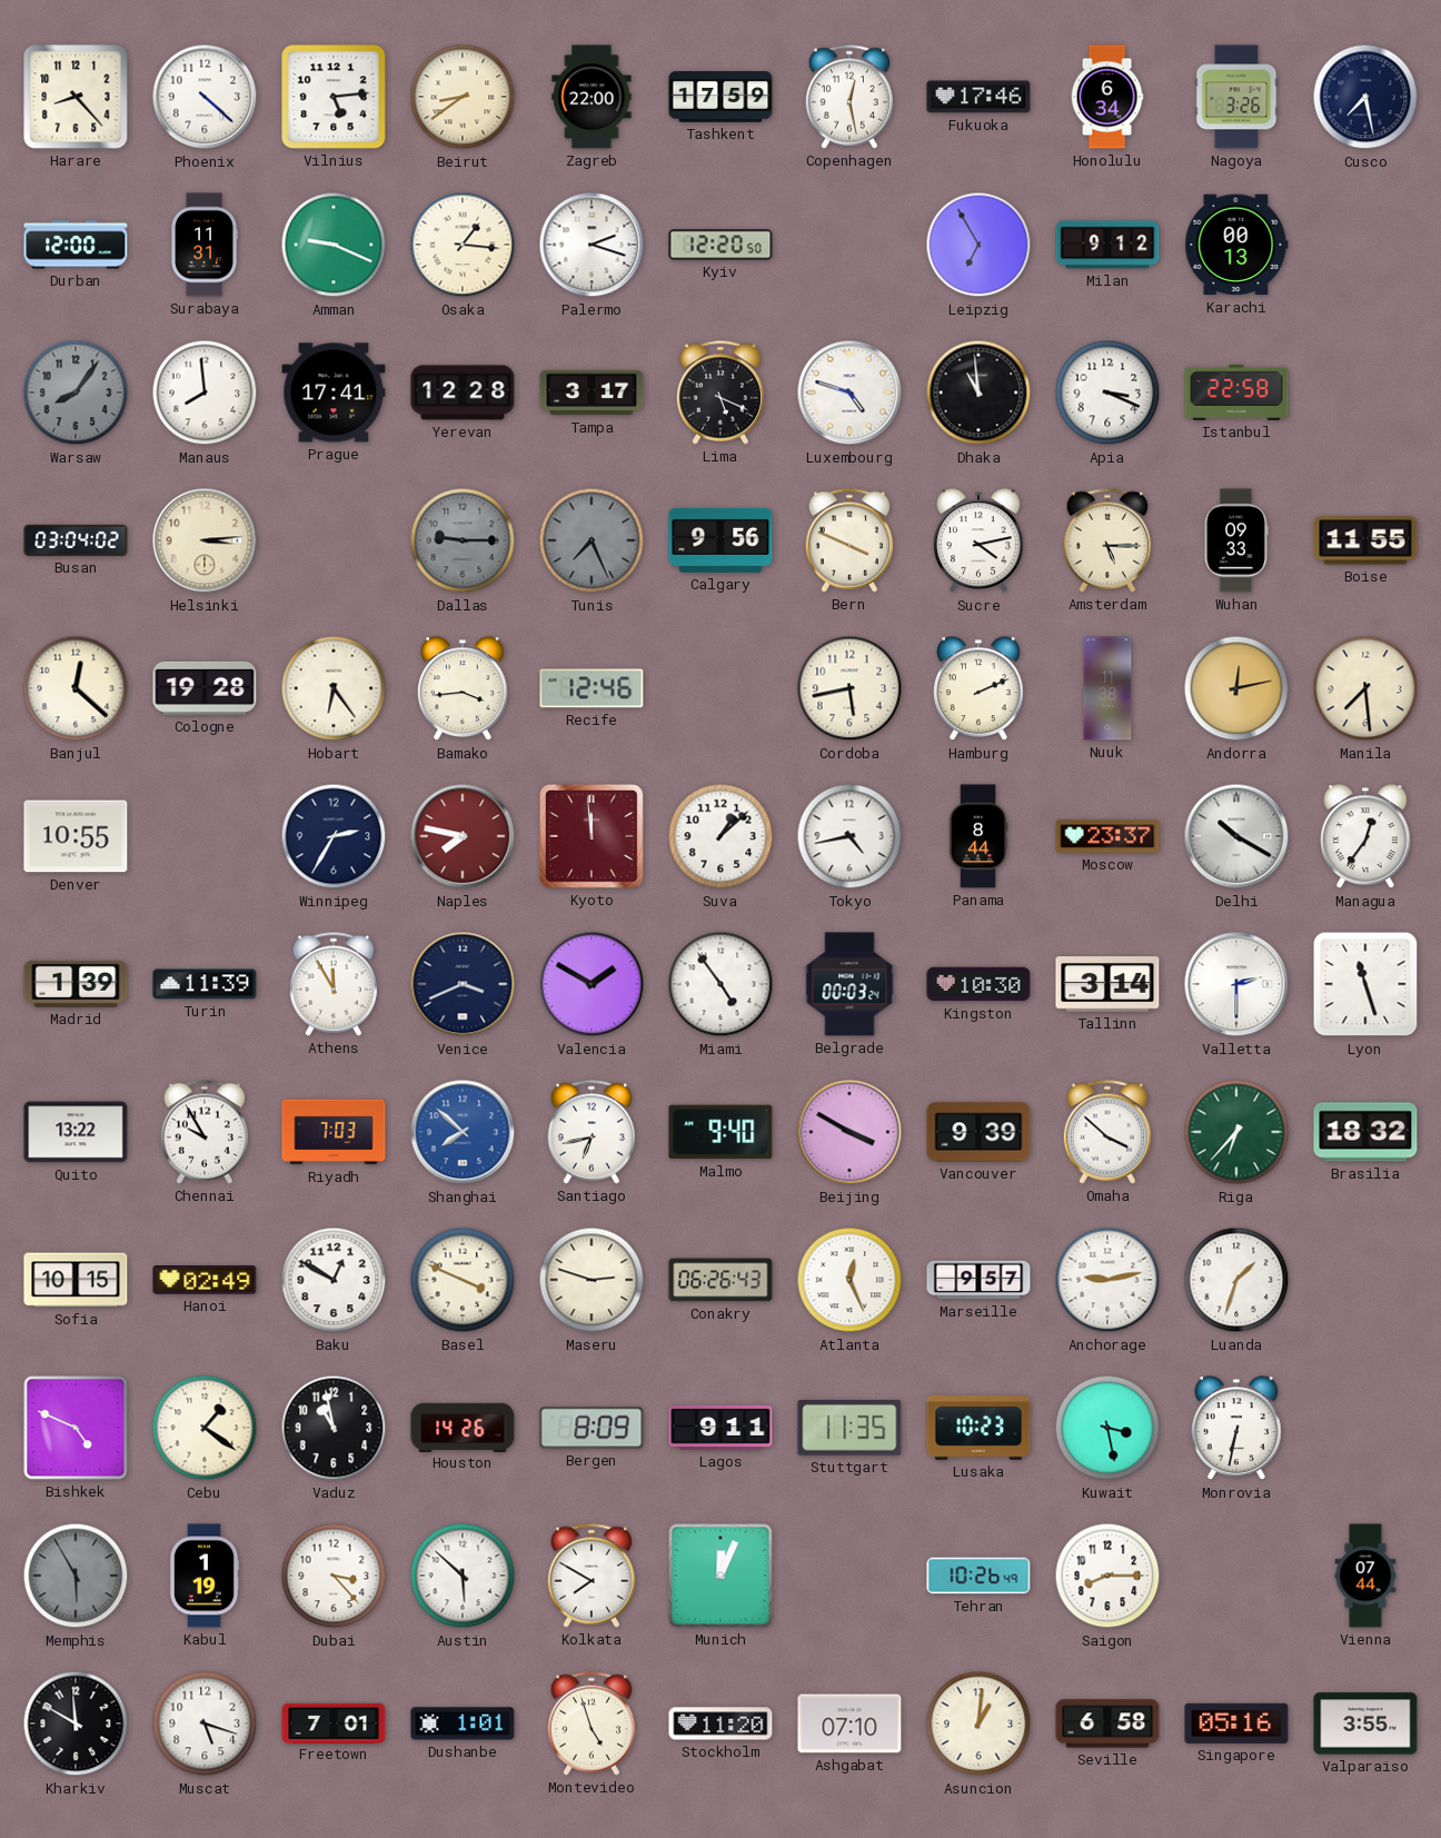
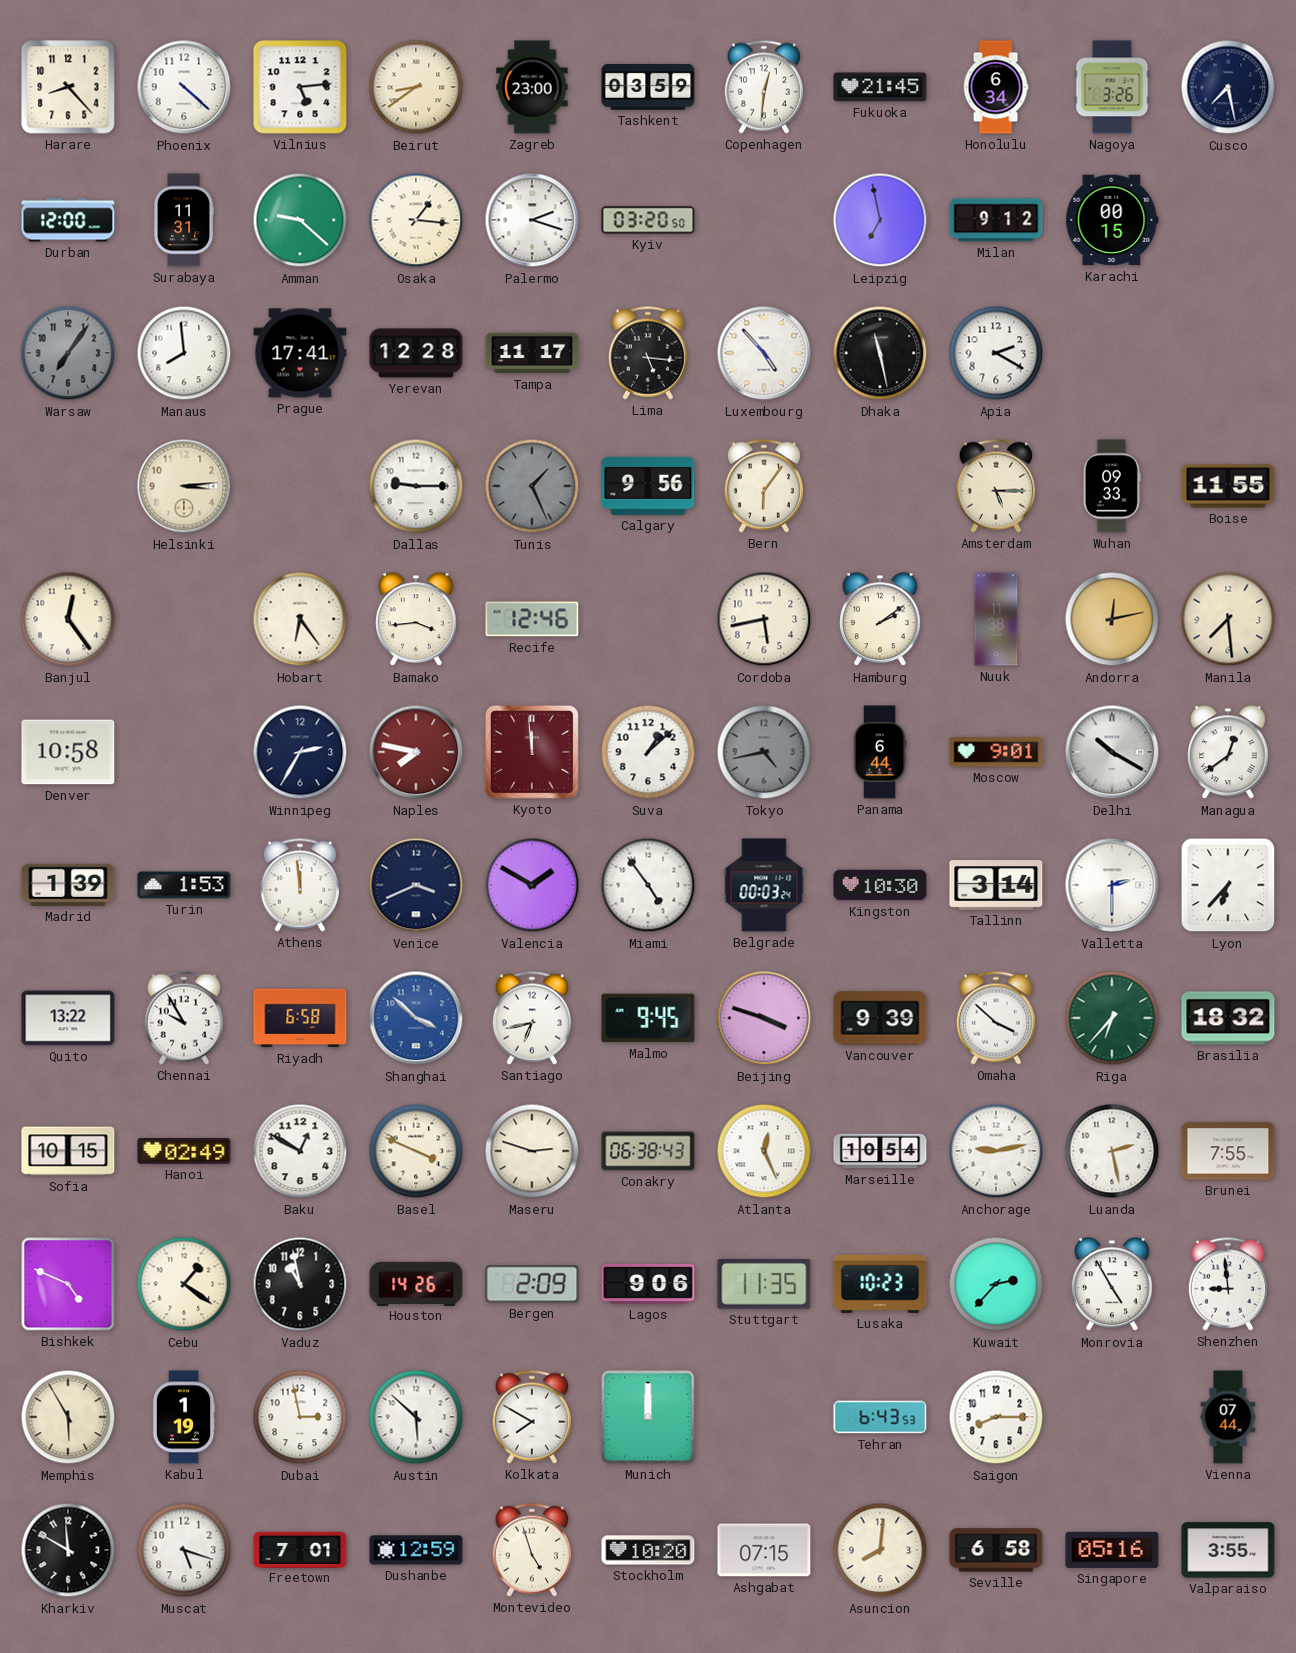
Zagreb: 22:00 -> 23:00 (532, 87)
Tashkent: 17:59 -> 03:59 (648, 87)
Copenhagen: 12:28 -> 12:31 (764, 87)
Fukuoka: 17:46 -> 21:45 (880, 87)
Amman: 9:19 -> 9:22 (300, 220)
Kyiv: 12:20 -> 03:20 (648, 220)
Leipzig: 6:55 -> 6:58 (880, 220)
Karachi: 00:13 -> 00:15 (1112, 220)
Warsaw: 8:06 -> 7:06 (68, 353)
Tampa: 3:17 -> 11:17 (532, 353)
Lima: 5:19 -> 5:16 (648, 353)
Luxembourg: 4:48 -> 4:53 (764, 353)
Dhaka: 10:59 -> 11:28 (880, 353)
Apia: 3:19 -> 2:20 (996, 353)
Istanbul: 22:58 -> none (1236, 393)
Busan: 03:04 -> none (76, 540)
Dallas dial: grey -> white (416, 486)
Tunis: 7:26 -> 1:26 (532, 486)
Bern: 3:49 -> 6:06 (764, 486)
Sucre: 4:13 -> none (980, 542)
Banjul: 12:22 -> 12:24 (68, 619)
Cologne: 19:28 -> none (205, 688)
Hamburg: 2:11 -> 2:09 (881, 620)
Denver: 10:55 -> 10:58 (68, 752)
Tokyo dial: white -> grey (764, 752)
Panama: 8:44 -> 6:44 (880, 752)
Moscow: 23:37 -> 9:01 (996, 752)
Managua: 12:36 -> 12:39 (1229, 753)
Turin: 11:39 -> 1:53 (184, 885)
Athens: 11:55 -> 11:59 (300, 885)
Lyon: 11:27 -> 6:37 (1228, 885)
Riyadh: 7:03 -> 6:58 (300, 1018)
Shanghai: 7:52 -> 3:52 (416, 1018)
Malmo: 9:40 -> 9:45 (648, 1018)
Beijing: 3:50 -> 3:48 (764, 1018)
Conakry: 06:26 -> 06:38 (648, 1151)
Marseille: 9:57 -> 10:54 (880, 1151)
Luanda: 1:33 -> 2:28 (1112, 1151)
Brunei: none -> 7:55 (1228, 1151)
Bergen: 8:09 -> 2:09 (532, 1284)
Lagos: 9:11 -> 9:06 (648, 1284)
Kuwait: 3:28 -> 2:37 (996, 1284)
Monrovia: 6:32 -> 4:55 (1113, 1285)
Shenzhen: none -> 8:59 (1228, 1284)
Memphis dial: grey -> cream (68, 1417)
Dubai: 3:23 -> 2:58 (300, 1417)
Munich: 12:04 -> 12:00 (648, 1417)
Tehran: 10:26 -> 6:43 (880, 1417)
Dushanbe: 1:01 -> 12:59 (416, 1550)
Stockholm: 11:20 -> 10:20 (648, 1550)
Ashgabat: 07:10 -> 07:15 (764, 1550)
Asuncion: 1:01 -> 8:01 (880, 1550)
